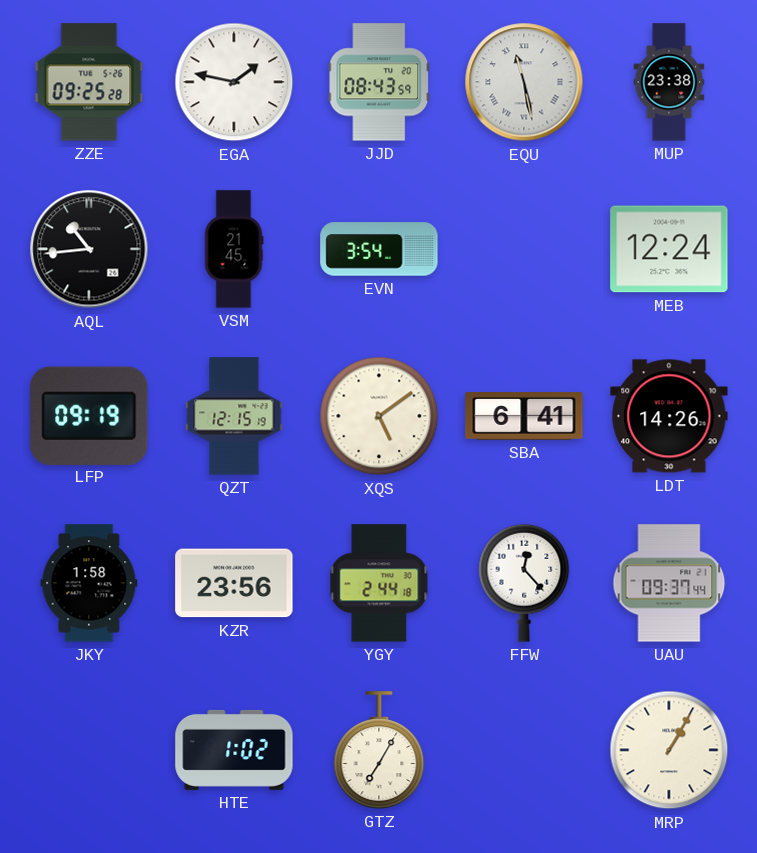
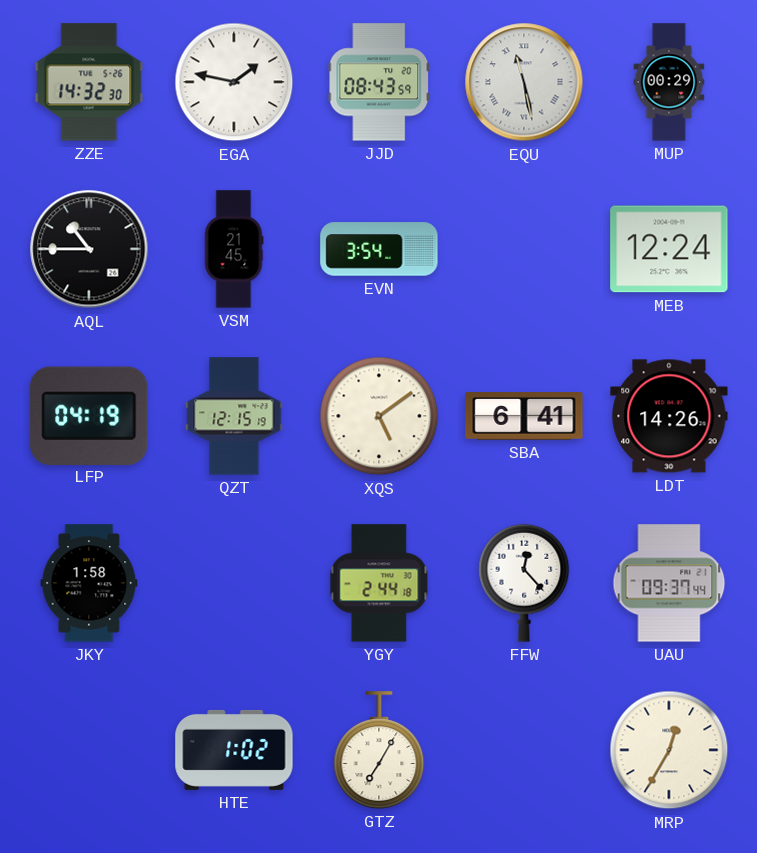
ZZE: 09:25 -> 14:32 (89, 82)
MUP: 23:38 -> 00:29 (669, 82)
AQL: 10:44 -> 10:45 (89, 249)
LFP: 09:19 -> 04:19 (89, 415)
KZR: 23:56 -> none (234, 583)
MRP: 1:05 -> 12:35 (669, 750)
